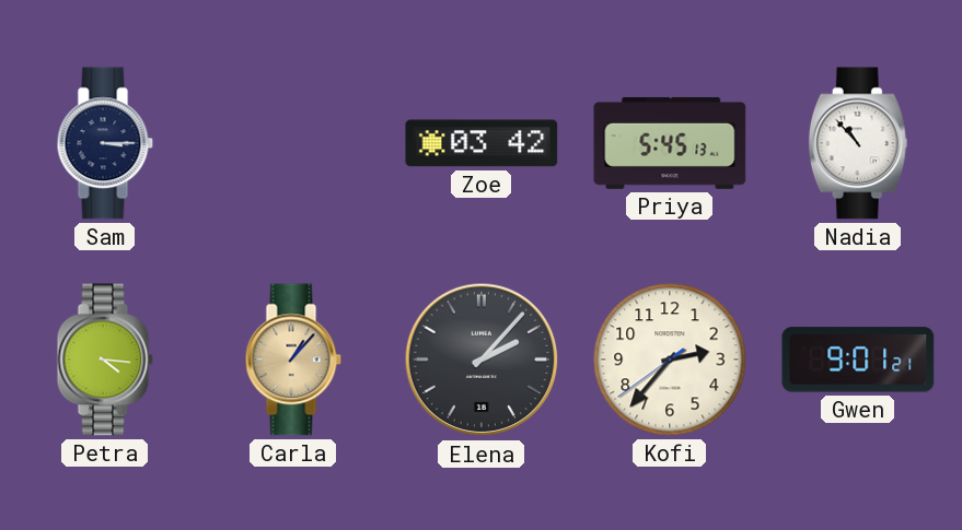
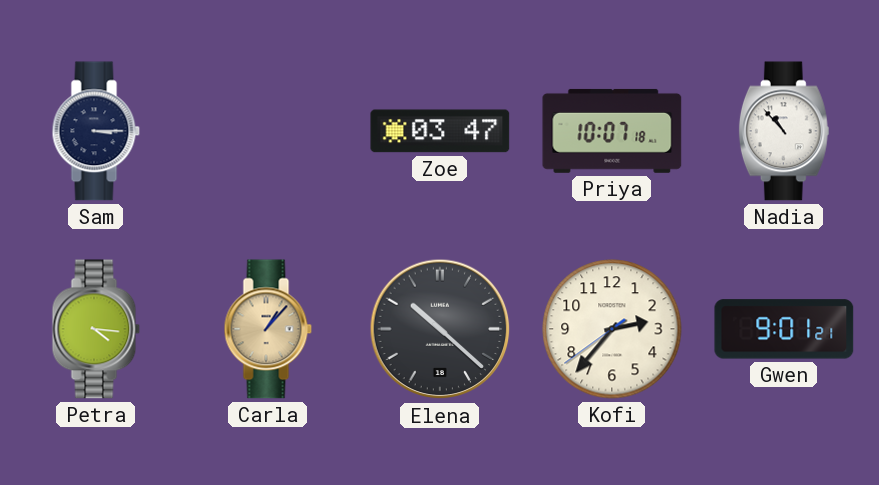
Zoe: 03:42 -> 03:47 (440, 131)
Priya: 5:45 -> 10:07 (612, 131)
Elena: 2:07 -> 10:22 (440, 329)
